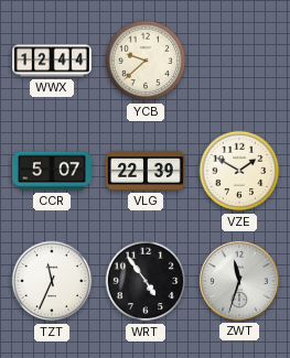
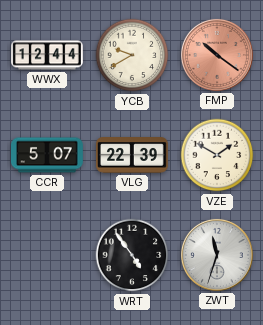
YCB: 9:38 -> 9:40 (132, 55)
FMP: none -> 10:21 (217, 55)
TZT: 11:34 -> none (52, 281)
